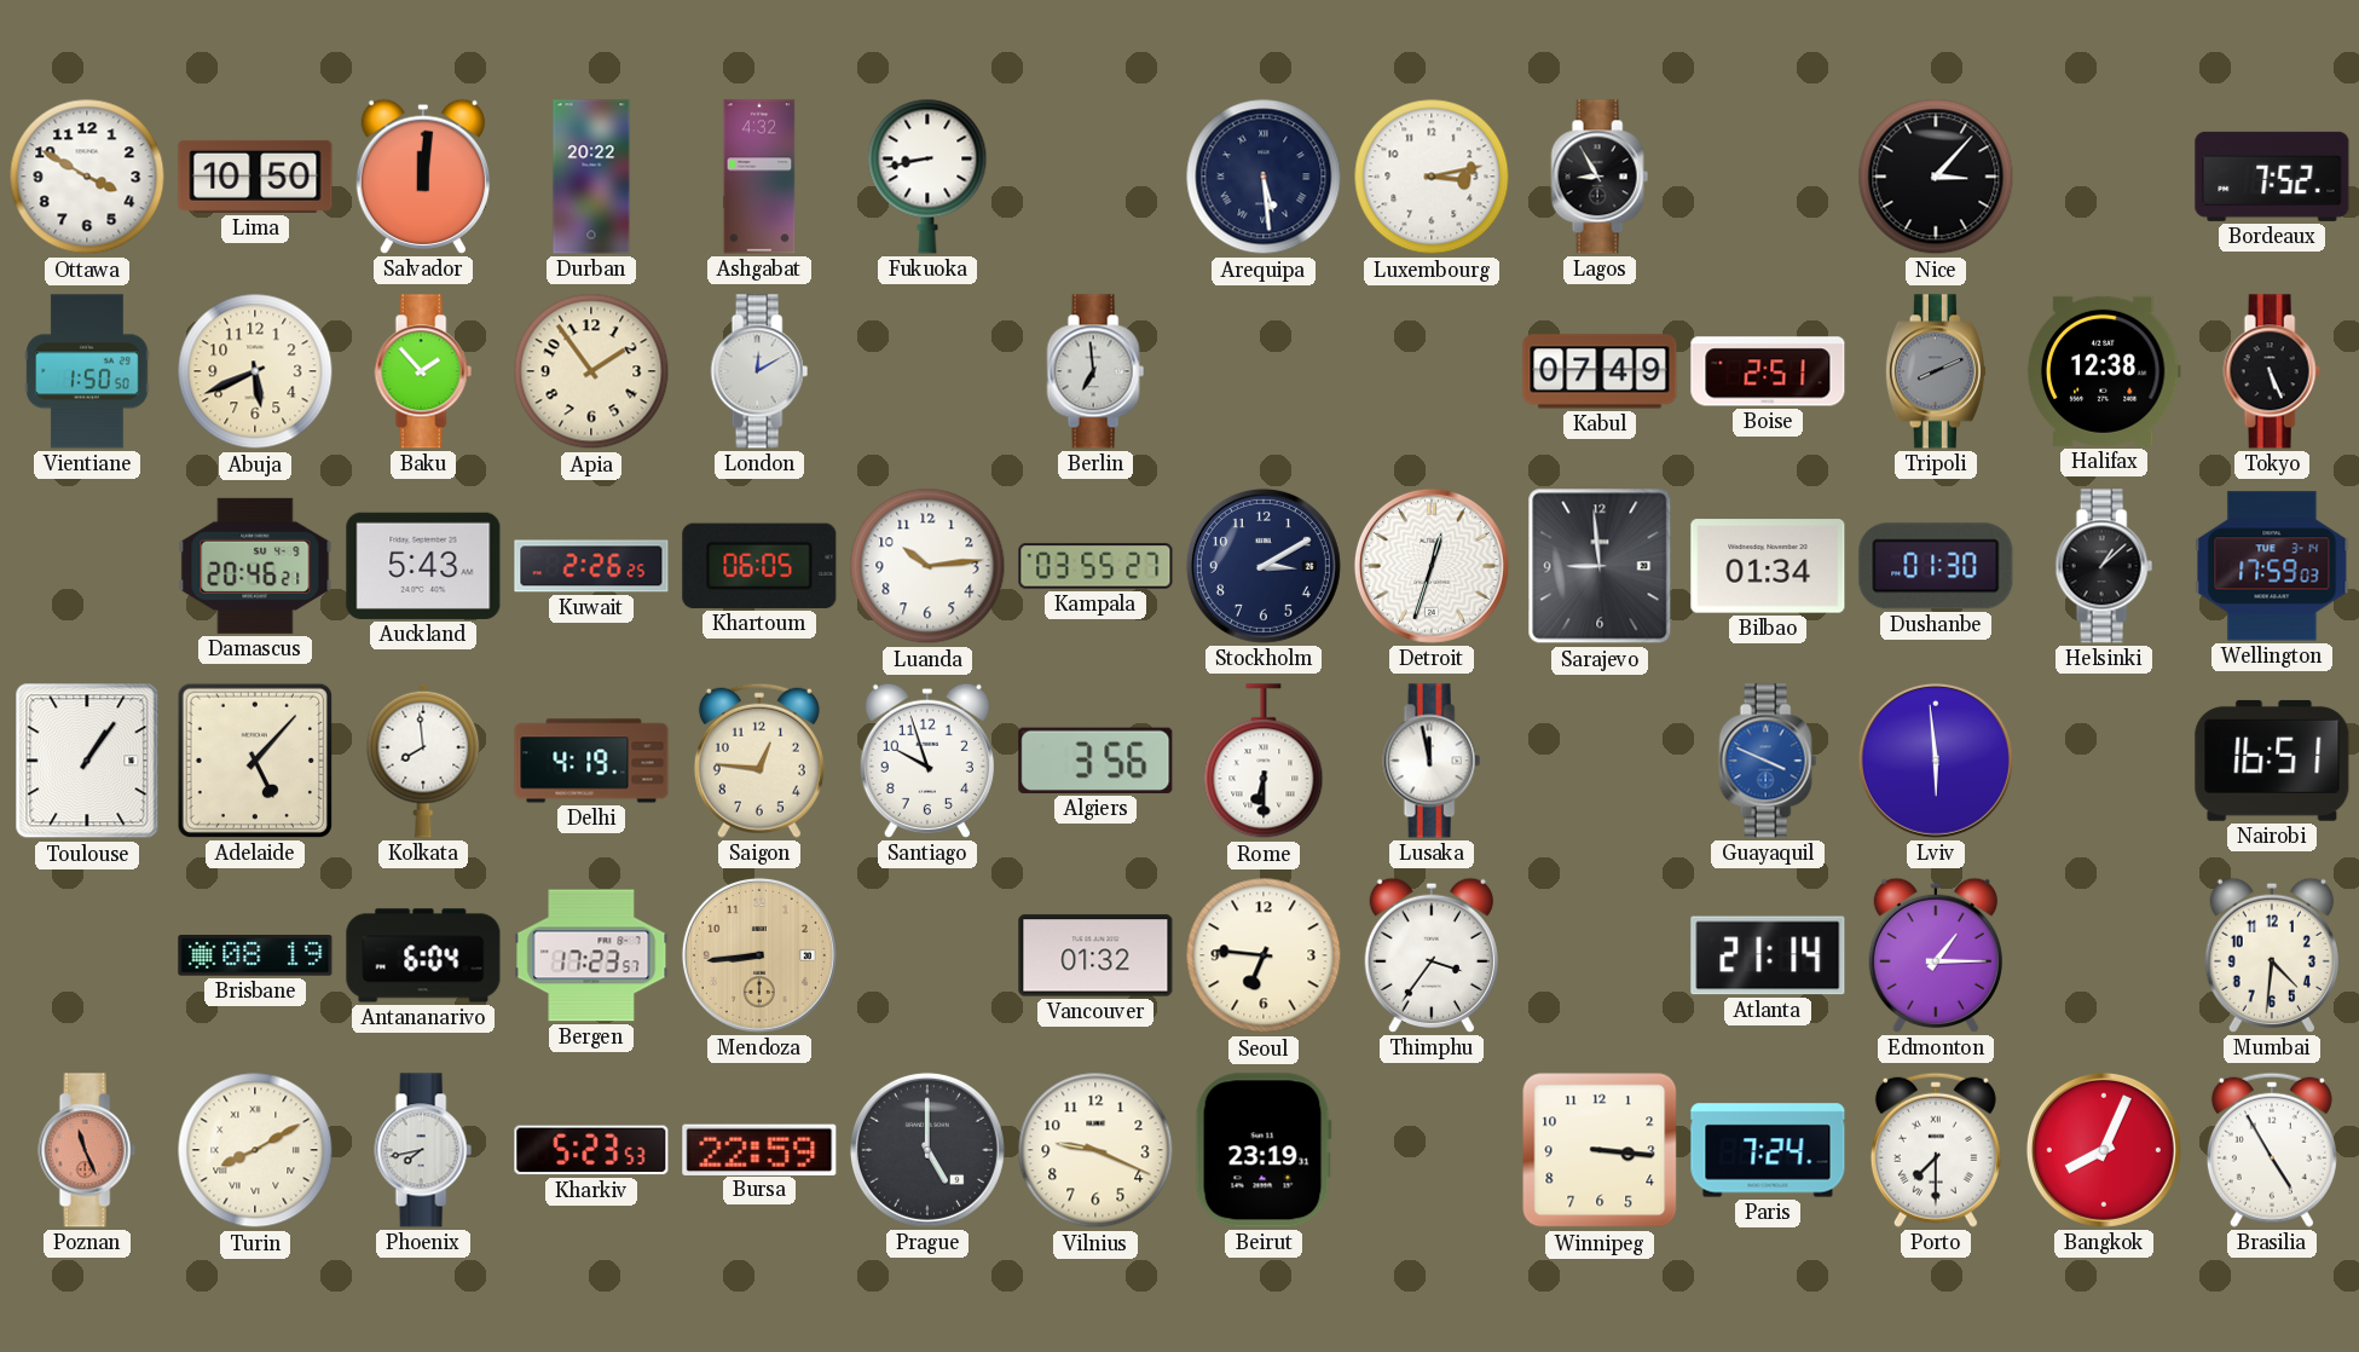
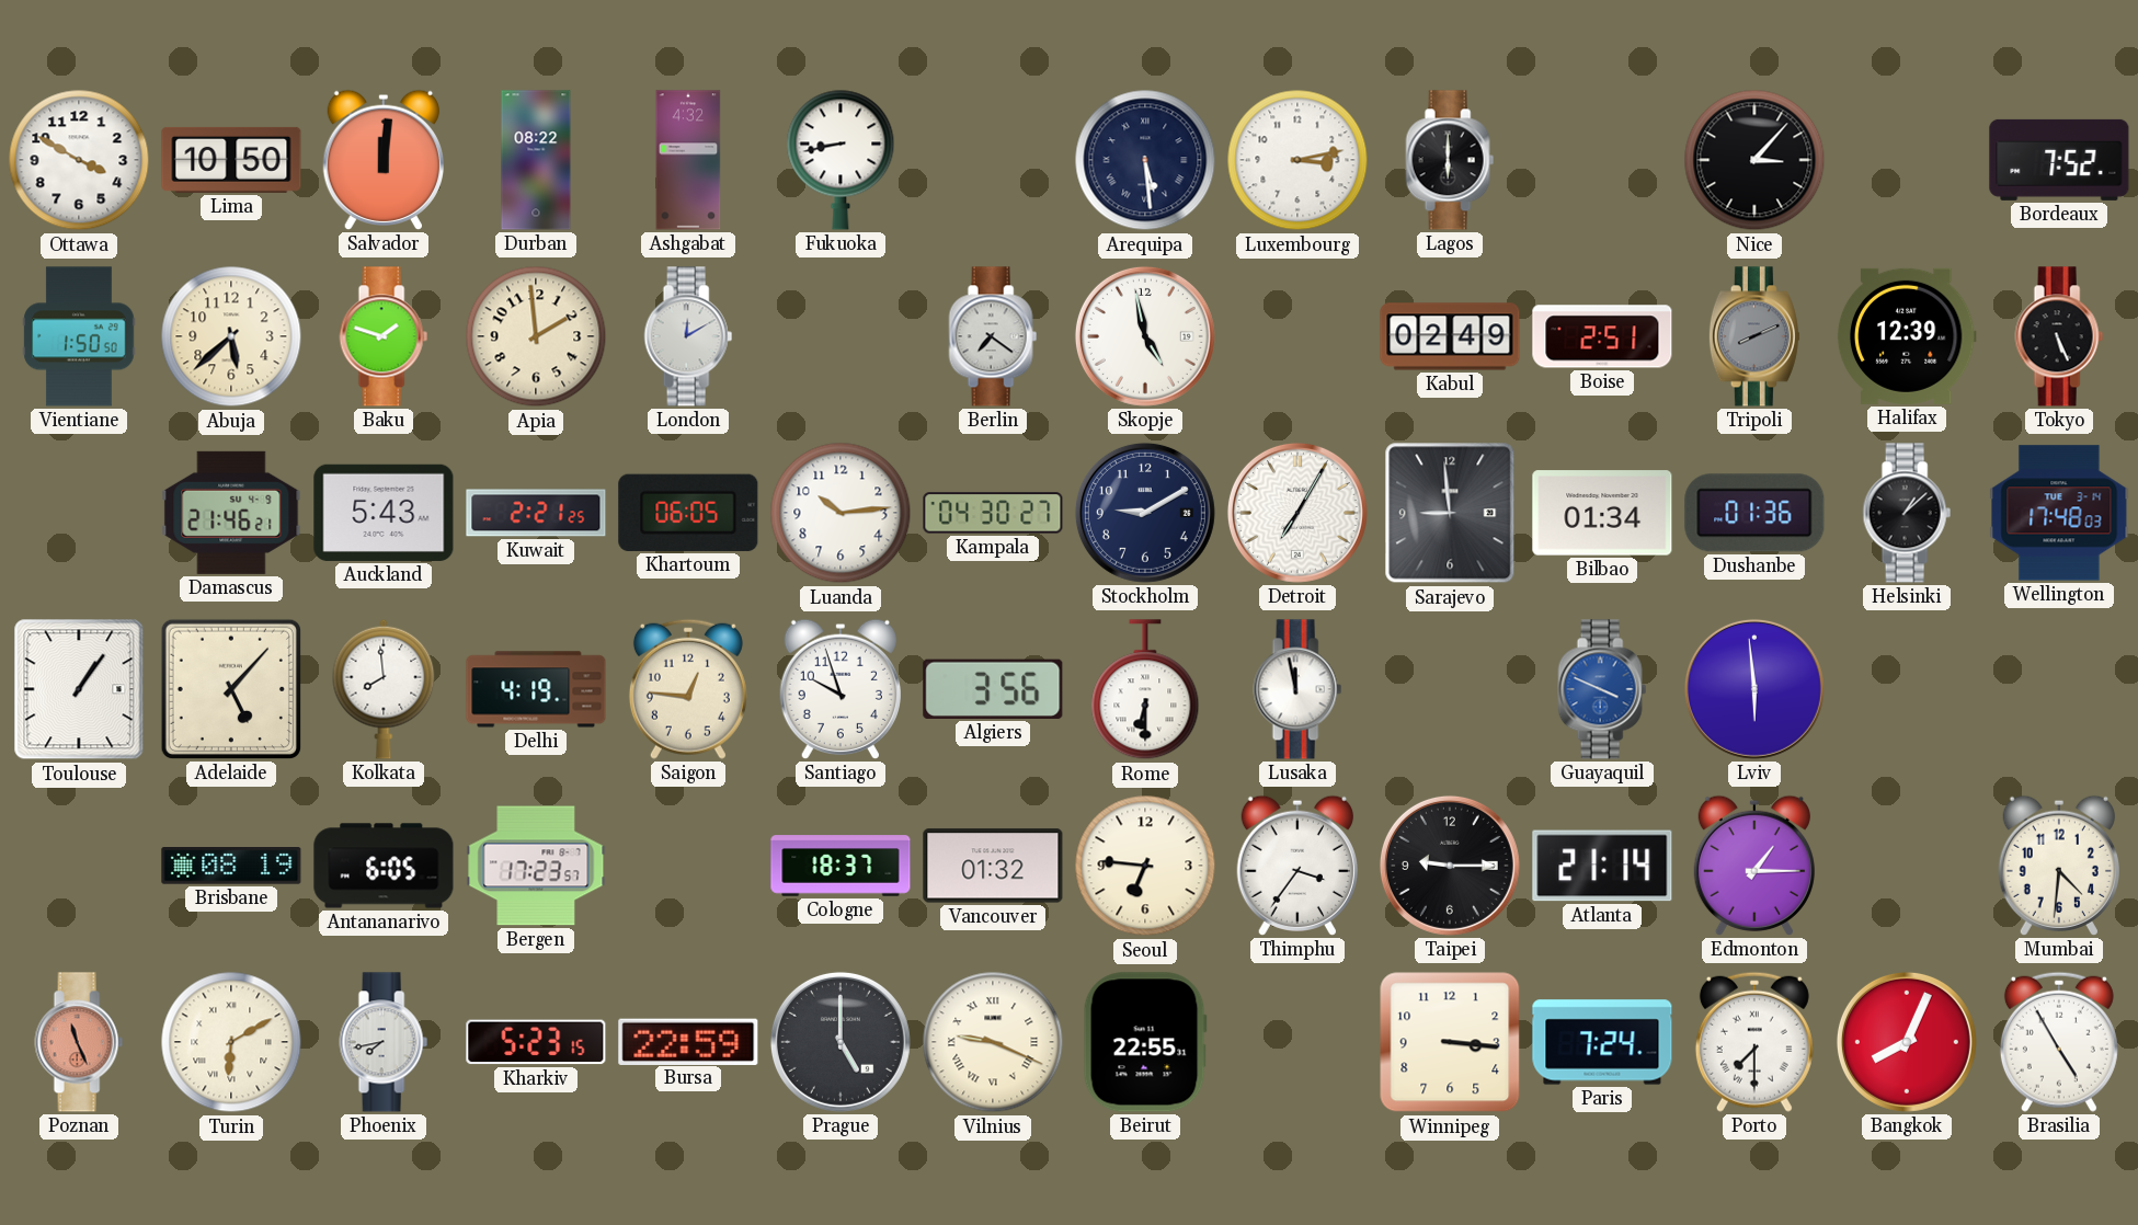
Durban: 20:22 -> 08:22 (536, 160)
Lagos: 8:55 -> 6:00 (1450, 160)
Abuja: 5:41 -> 5:38 (231, 336)
Baku: 1:53 -> 1:48 (384, 336)
Apia: 1:54 -> 1:59 (536, 336)
Berlin: 6:59 -> 7:21 (993, 336)
Skopje: none -> 4:58 (1145, 336)
Kabul: 07:49 -> 02:49 (1450, 336)
Halifax: 12:38 -> 12:39 (1907, 336)
Damascus: 20:46 -> 21:46 (231, 513)
Kuwait: 2:26 -> 2:21 (536, 513)
Kampala: 03:55 -> 04:30 (993, 513)
Stockholm: 3:10 -> 9:10 (1145, 513)
Detroit: 12:33 -> 7:05 (1297, 513)
Dushanbe: 01:30 -> 01:36 (1754, 513)
Wellington: 17:59 -> 17:48 (2059, 513)
Nairobi: 16:51 -> none (2272, 761)
Antananarivo: 6:04 -> 6:05 (384, 866)
Mendoza: 8:44 -> none (759, 955)
Cologne: none -> 18:37 (841, 866)
Taipei: none -> 9:15 (1450, 866)
Turin: 8:10 -> 6:10 (231, 1042)
Kharkiv: 5:23:53 -> 5:23:15 (536, 1042)
Vilnius numerals: Arabic -> Roman (993, 1042)
Beirut: 23:19 -> 22:55 (1145, 1042)
